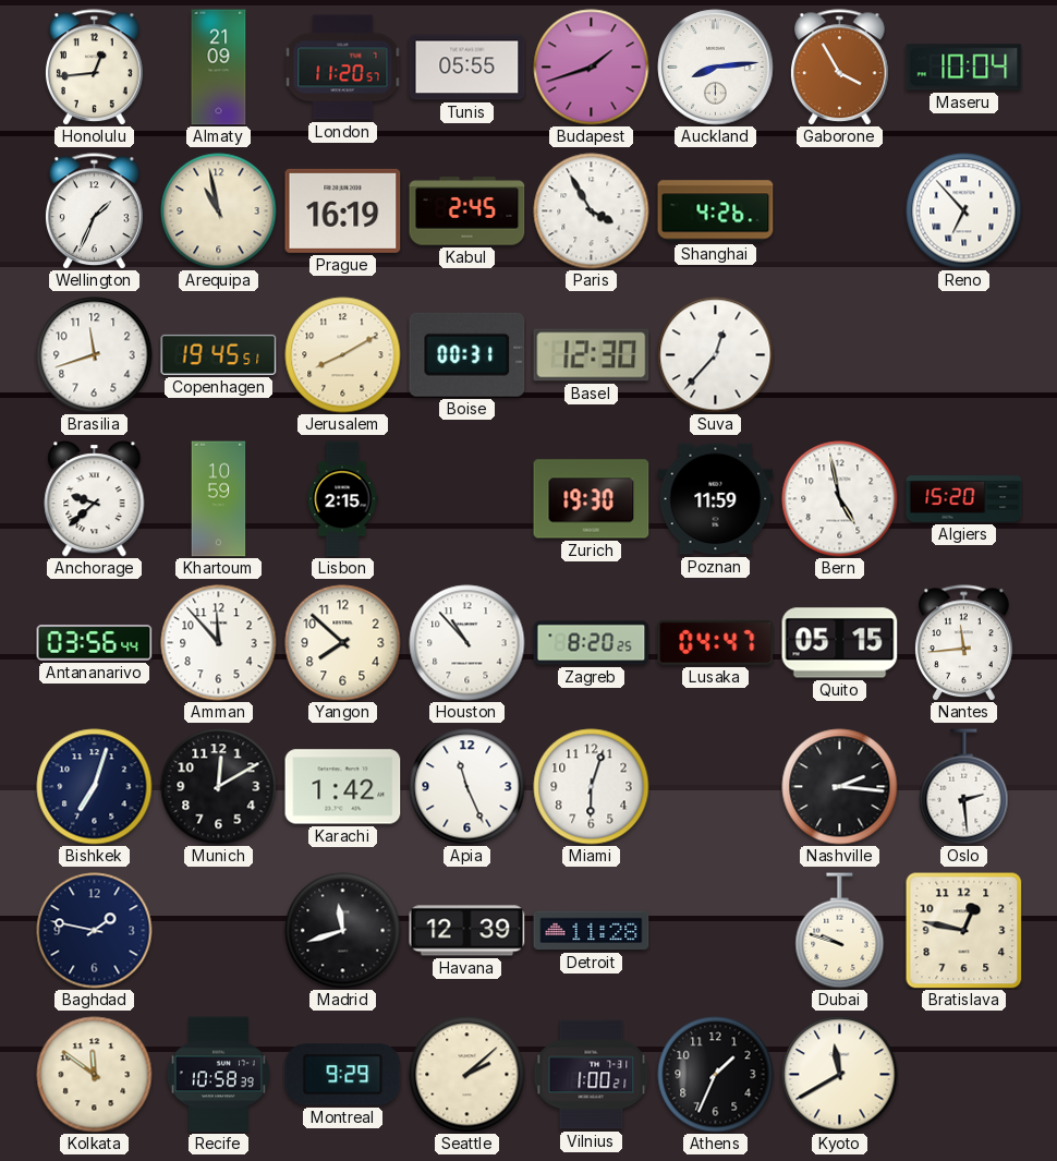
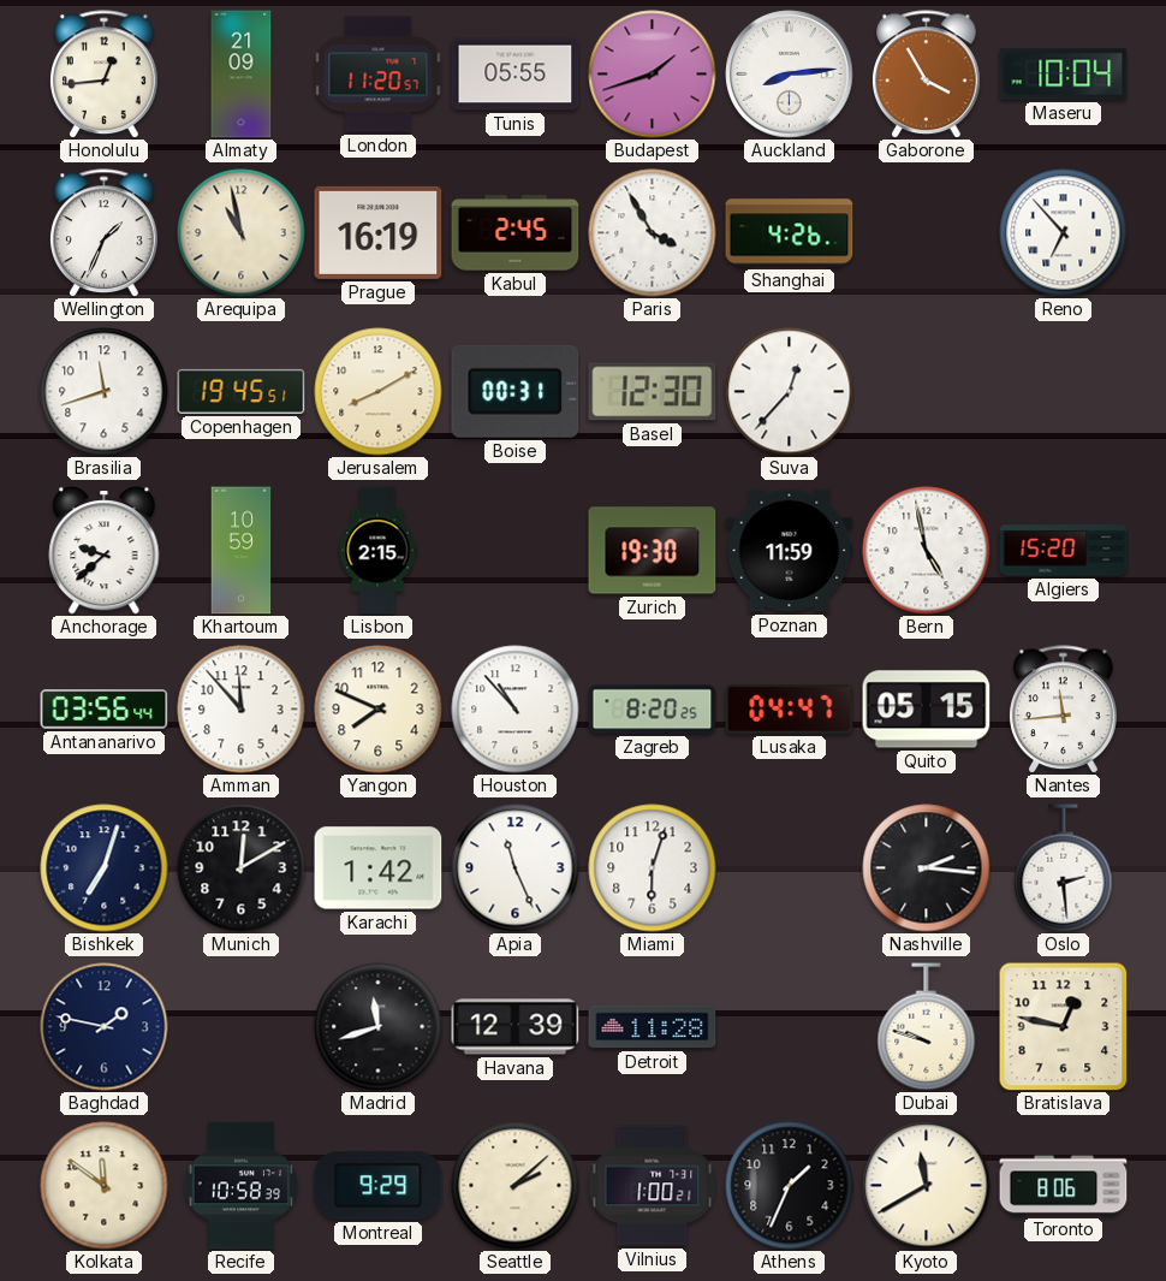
Yangon: 7:52 -> 7:49 (379, 710)
Toronto: none -> 8:06 (1064, 1186)
